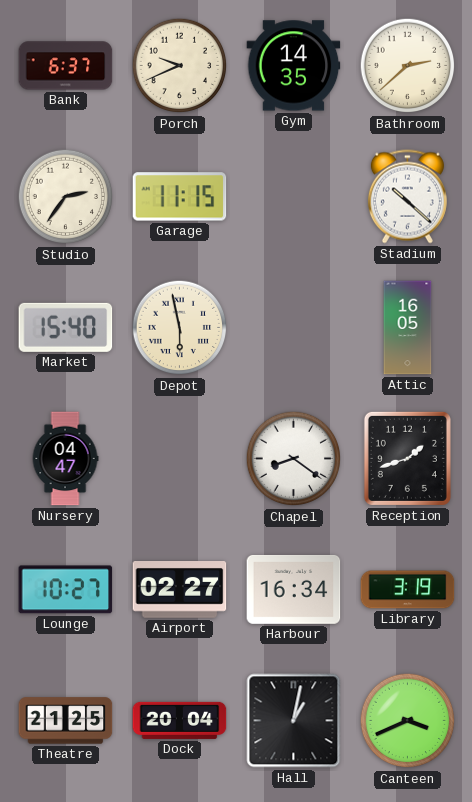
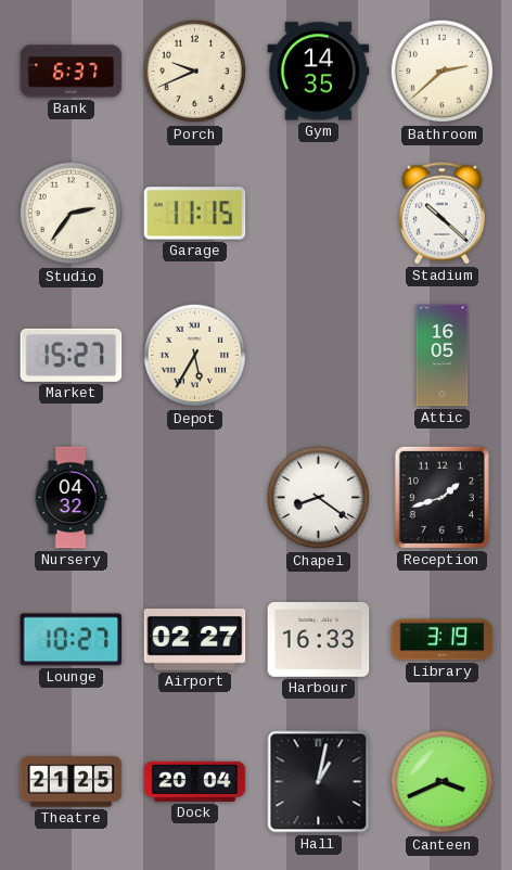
Market: 15:40 -> 15:27 (72, 355)
Depot: 5:58 -> 5:35 (195, 356)
Nursery: 04:47 -> 04:32 (71, 498)
Harbour: 16:34 -> 16:33 (319, 639)
